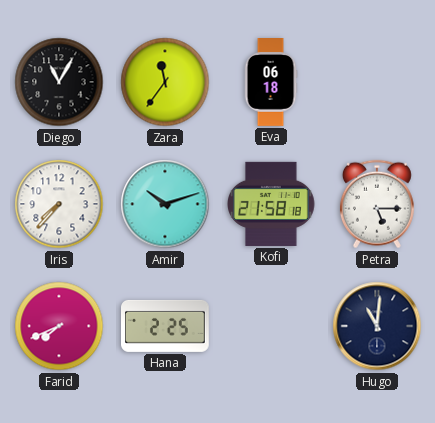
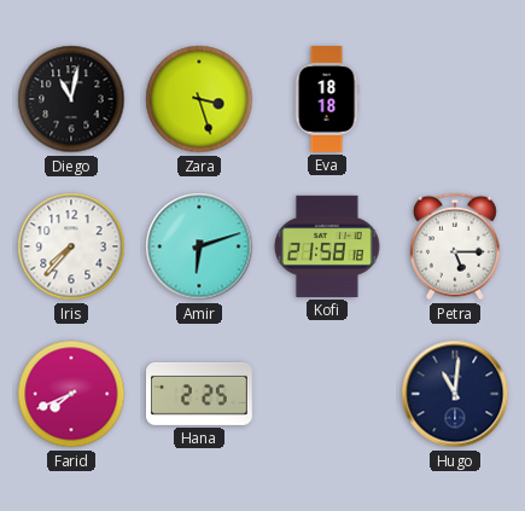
Diego: 11:05 -> 11:02 (71, 99)
Zara: 11:36 -> 3:27 (199, 99)
Eva: 06:18 -> 18:18 (327, 100)
Amir: 10:12 -> 6:12 (199, 246)
